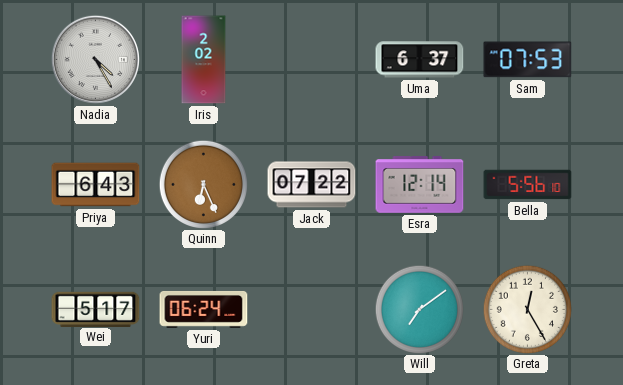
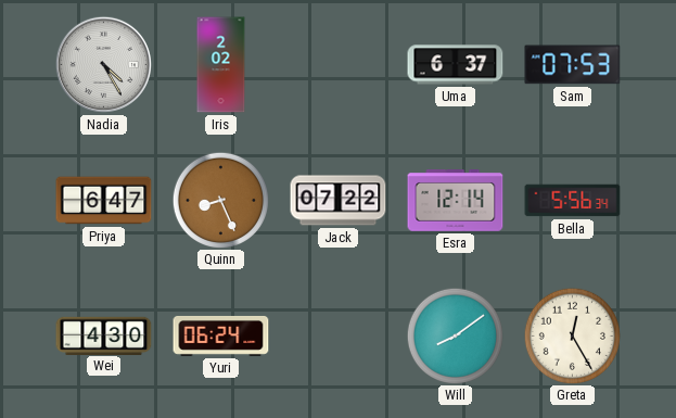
Priya: 6:43 -> 6:47 (104, 201)
Quinn: 6:26 -> 8:26 (220, 200)
Bella: 5:56:10 -> 5:56:34 (573, 201)
Wei: 5:17 -> 4:30 (104, 335)
Will: 7:09 -> 8:09 (455, 335)
